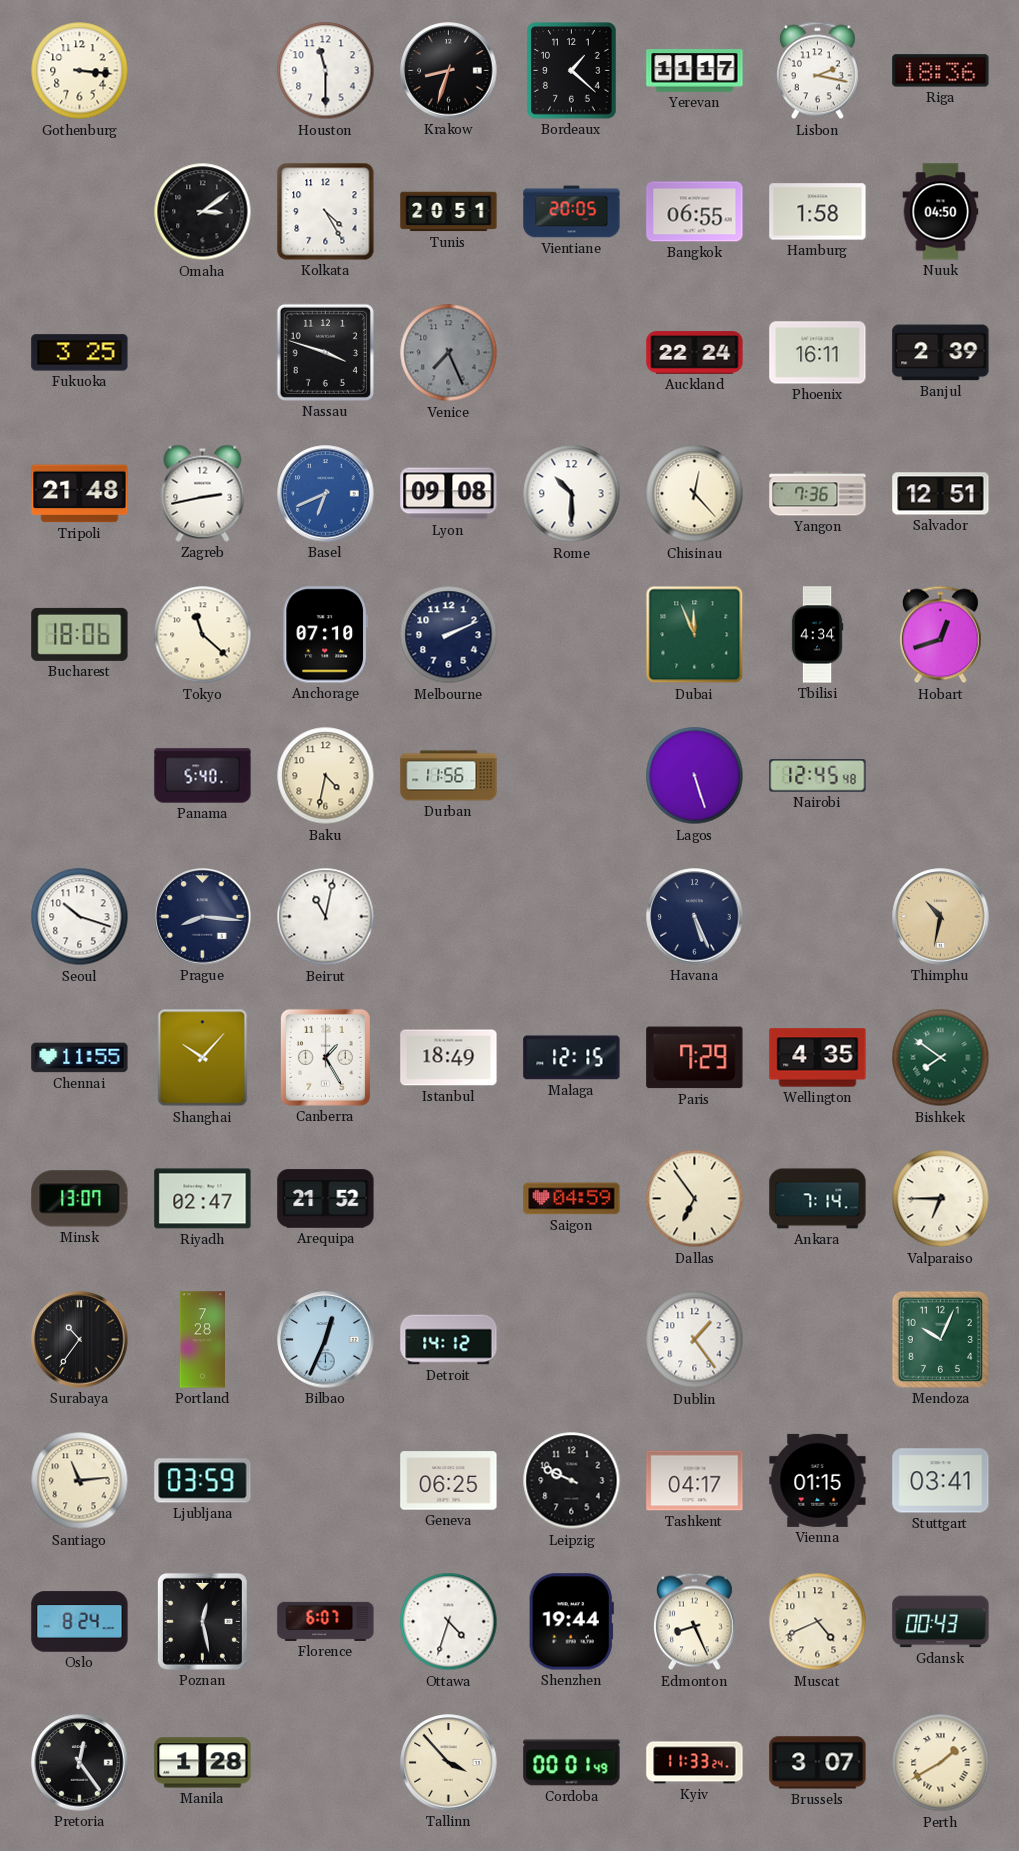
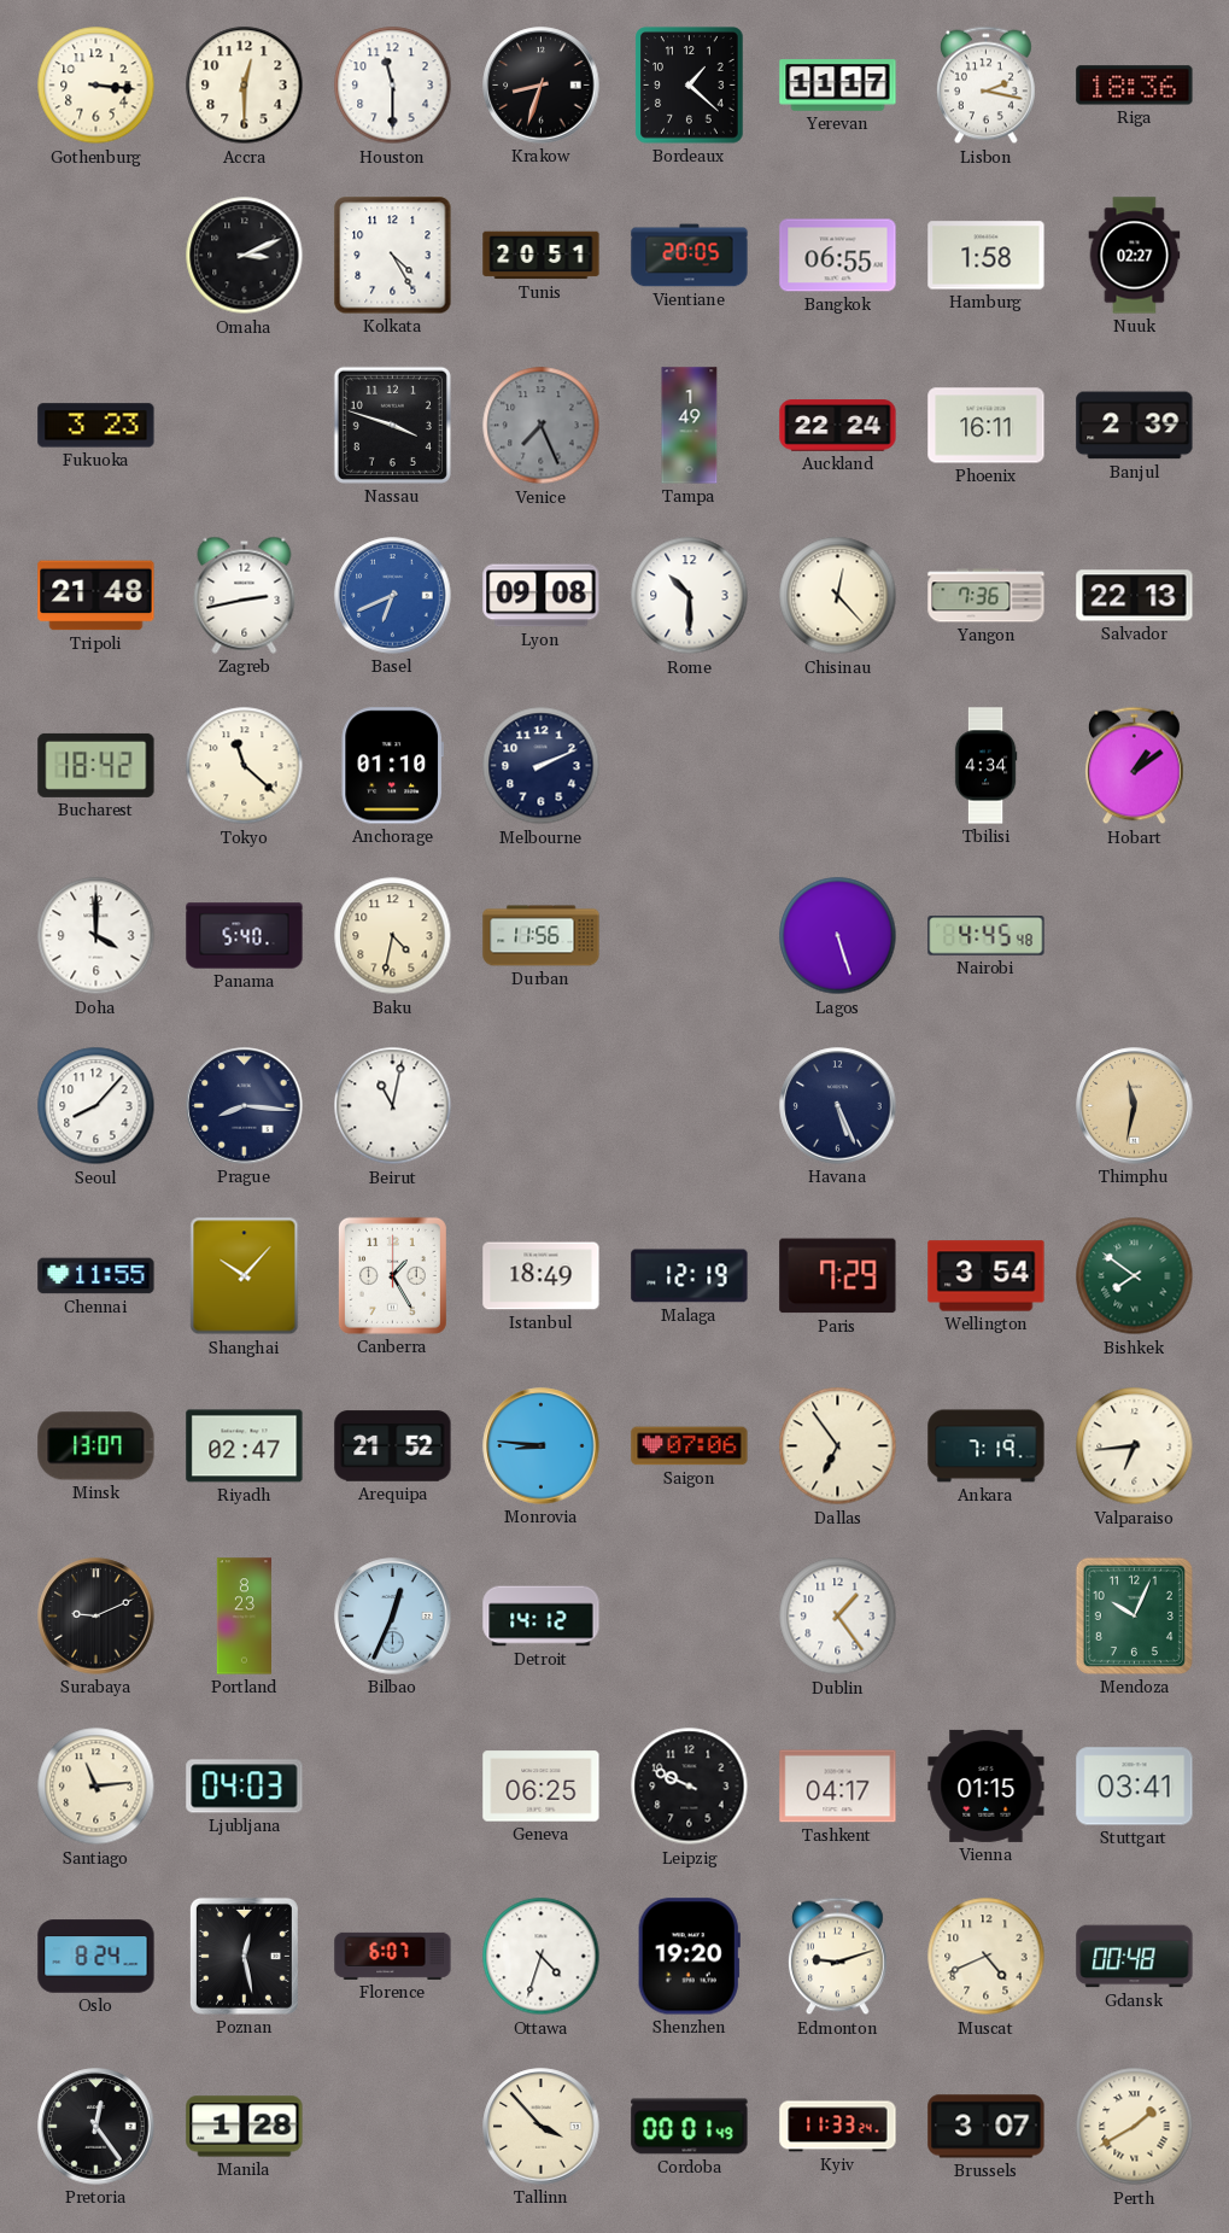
Accra: none -> 12:30 (245, 86)
Omaha: 3:09 -> 3:11 (245, 256)
Nuuk: 04:50 -> 02:27 (1135, 256)
Fukuoka: 3:25 -> 3:23 (96, 426)
Tampa: none -> 1:49 (690, 426)
Salvador: 12:51 -> 22:13 (1135, 596)
Bucharest: 18:06 -> 18:42 (96, 765)
Anchorage: 07:10 -> 01:10 (392, 766)
Dubai: 11:56 -> none (695, 635)
Hobart: 12:42 -> 1:09 (1134, 766)
Doha: none -> 4:00 (96, 936)
Nairobi: 12:45 -> 4:45 (987, 936)
Seoul: 10:18 -> 8:07 (96, 1106)
Thimphu: 10:32 -> 11:32 (1135, 1106)
Malaga: 12:15 -> 12:19 (690, 1276)
Wellington: 4:35 -> 3:54 (987, 1276)
Monrovia: none -> 8:46 (542, 1446)
Saigon: 04:59 -> 07:06 (690, 1446)
Ankara: 7:14 -> 7:19 (987, 1446)
Valparaiso: 6:45 -> 6:44 (1135, 1446)
Surabaya: 10:36 -> 9:11 (96, 1617)
Portland: 7:28 -> 8:23 (244, 1617)
Ljubljana: 03:59 -> 04:03 (245, 1787)
Shenzhen: 19:44 -> 19:20 (689, 1957)
Edmonton: 8:26 -> 9:12 (837, 1957)
Gdansk: 00:43 -> 00:48 (1135, 1957)
